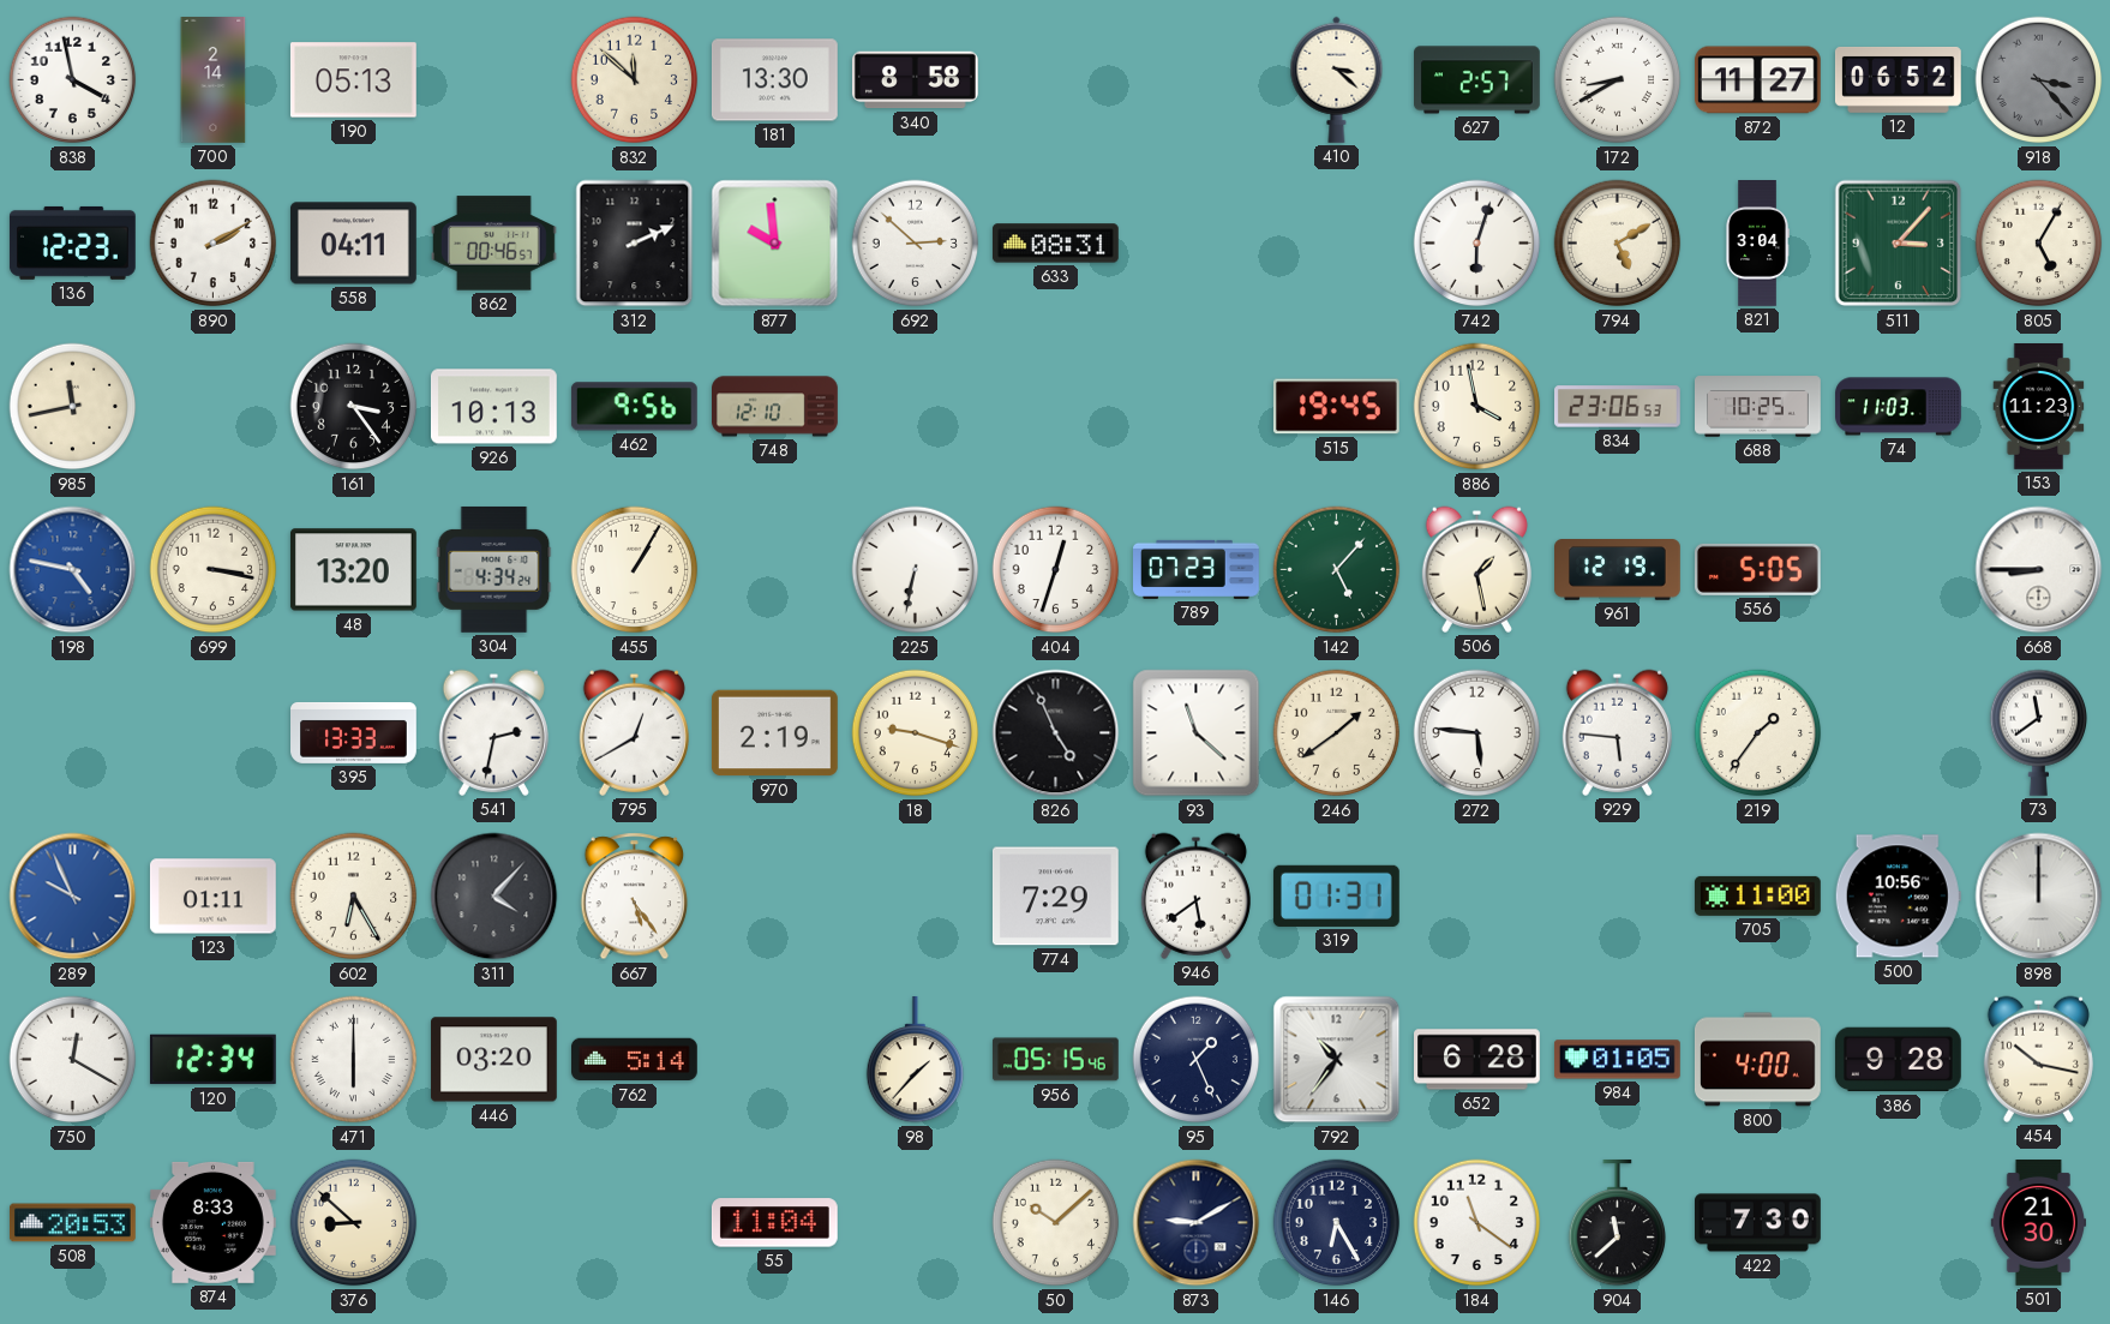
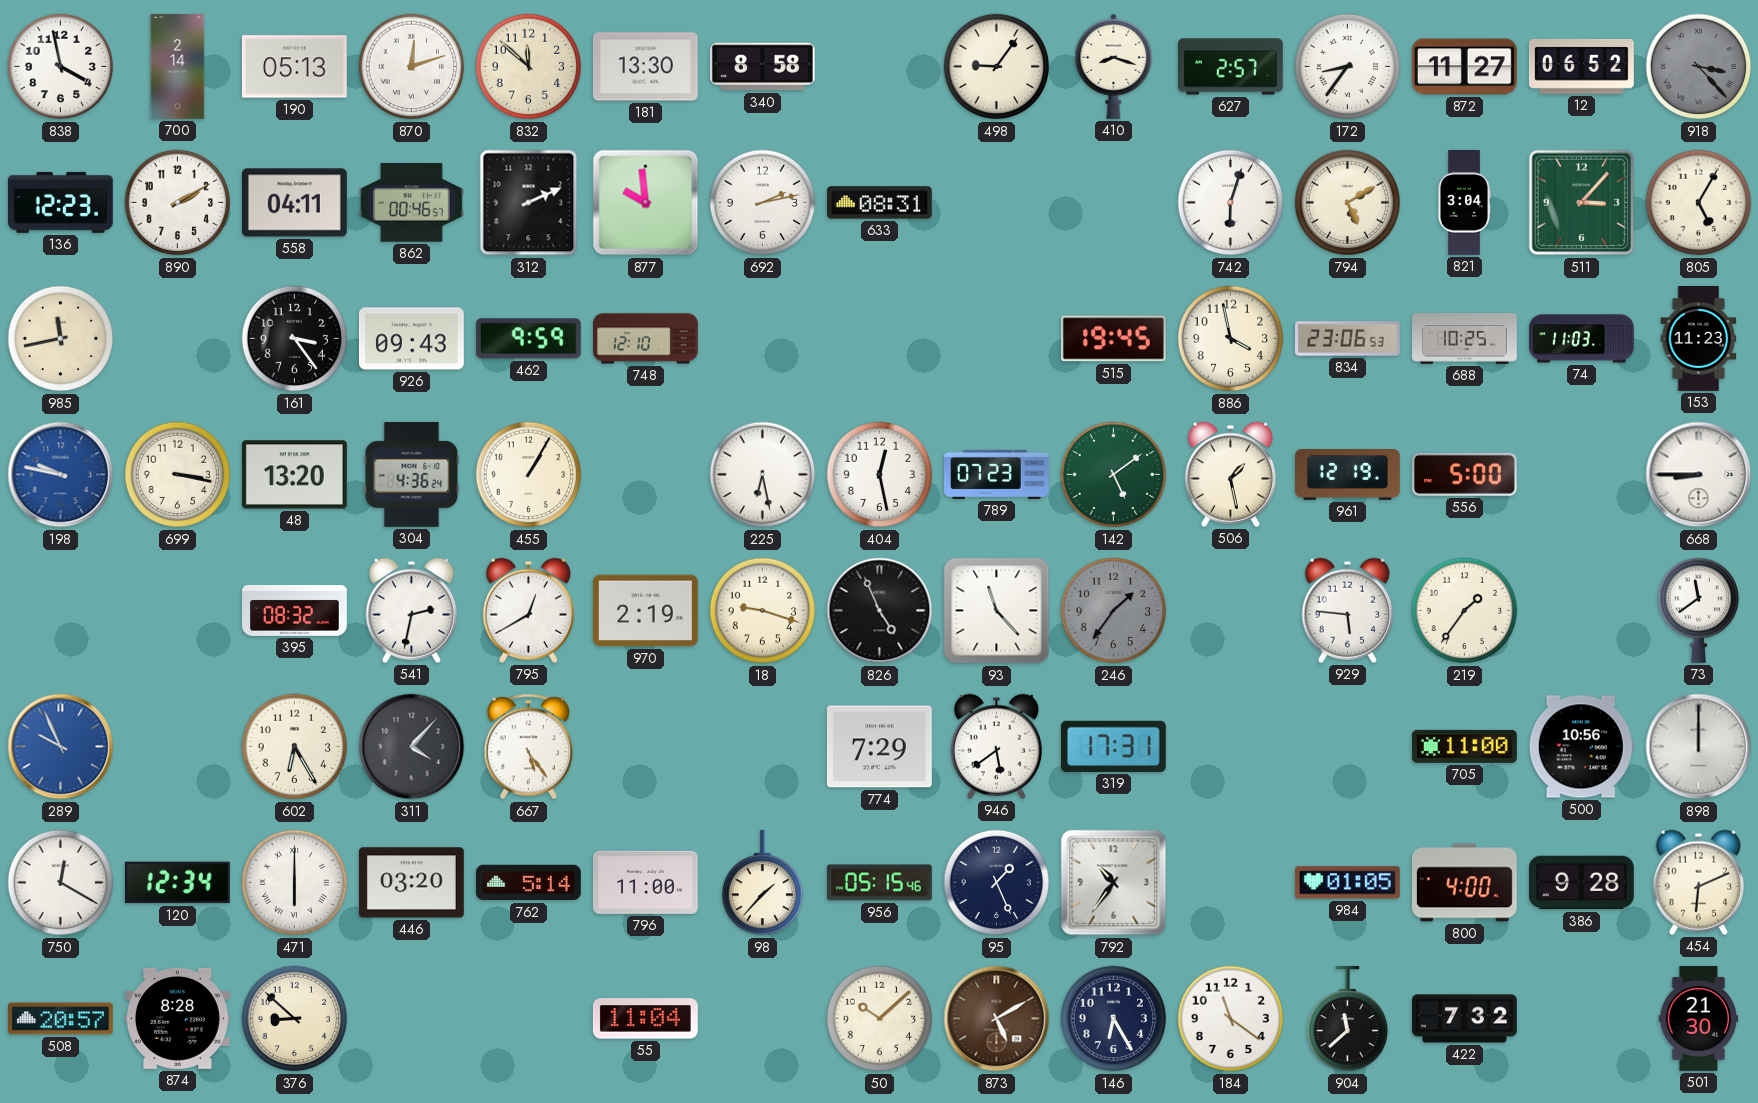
870: none -> 12:12 (412, 67)
498: none -> 9:06 (997, 67)
410: 3:22 -> 8:18 (1114, 66)
172: 8:40 -> 8:36 (1348, 67)
692: 2:52 -> 2:13 (763, 203)
926: 10:13 -> 09:43 (411, 339)
462: 9:56 -> 9:59 (528, 339)
198: 4:47 -> 9:47 (61, 475)
304: 4:34 -> 4:36 (412, 474)
225: 6:32 -> 6:28 (763, 475)
404: 12:33 -> 12:28 (880, 475)
142: 5:07 -> 5:09 (1114, 475)
556: 5:05 -> 5:00 (1464, 474)
395: 13:33 -> 08:32 (295, 610)
93: 11:22 -> 11:23 (997, 611)
246: 1:39 -> 1:36 (1114, 611)
246 dial: cream -> grey (1114, 611)
272: 5:46 -> none (1477, 733)
123: 01:11 -> none (212, 897)
319: 01:31 -> 17:31 (1113, 746)
796: none -> 11:00 (645, 882)
652: 6:28 -> none (1477, 1060)
454: 10:17 -> 6:11 (1698, 882)
508: 20:53 -> 20:57 (61, 1019)
874: 8:33 -> 8:28 (177, 1018)
873: 9:10 -> 5:10 (997, 1019)
873 dial: navy -> brown (997, 1019)
422: 7:30 -> 7:32 (1465, 1019)
